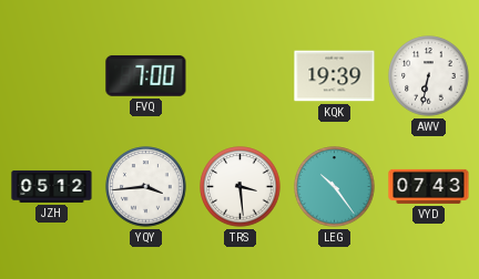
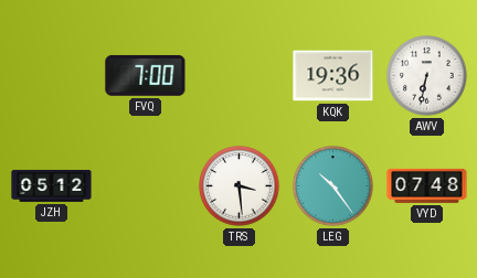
KQK: 19:39 -> 19:36 (333, 76)
YQY: 3:44 -> none (146, 187)
VYD: 07:43 -> 07:48 (427, 185)
